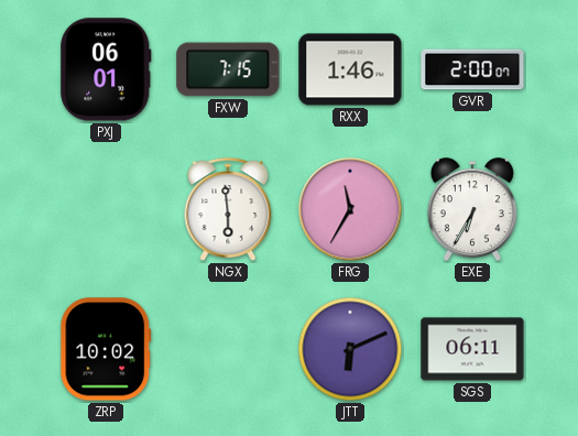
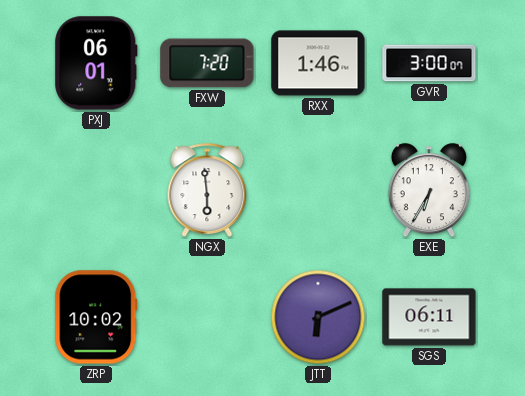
FXW: 7:15 -> 7:20 (207, 63)
GVR: 2:00 -> 3:00 (429, 63)
FRG: 11:35 -> none (350, 209)
